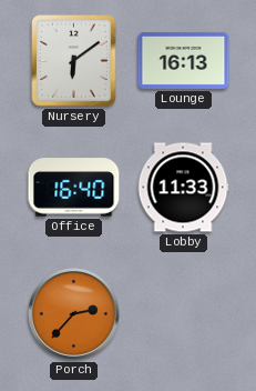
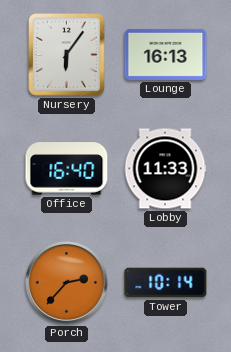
Nursery: 6:09 -> 6:06 (67, 55)
Tower: none -> 10:14 (166, 283)
